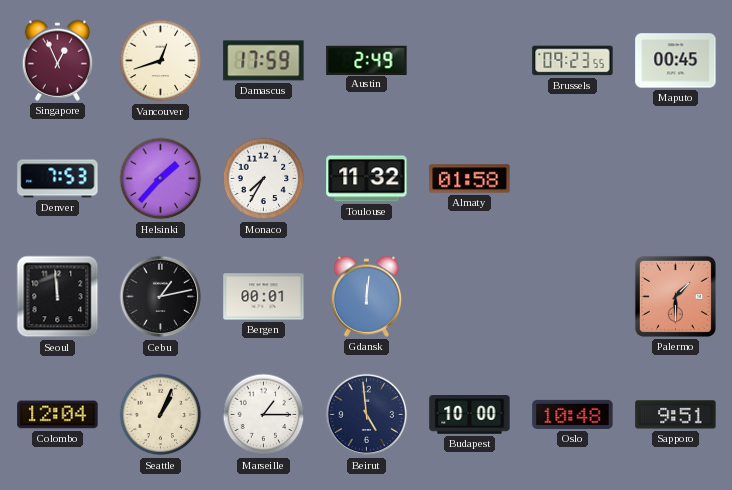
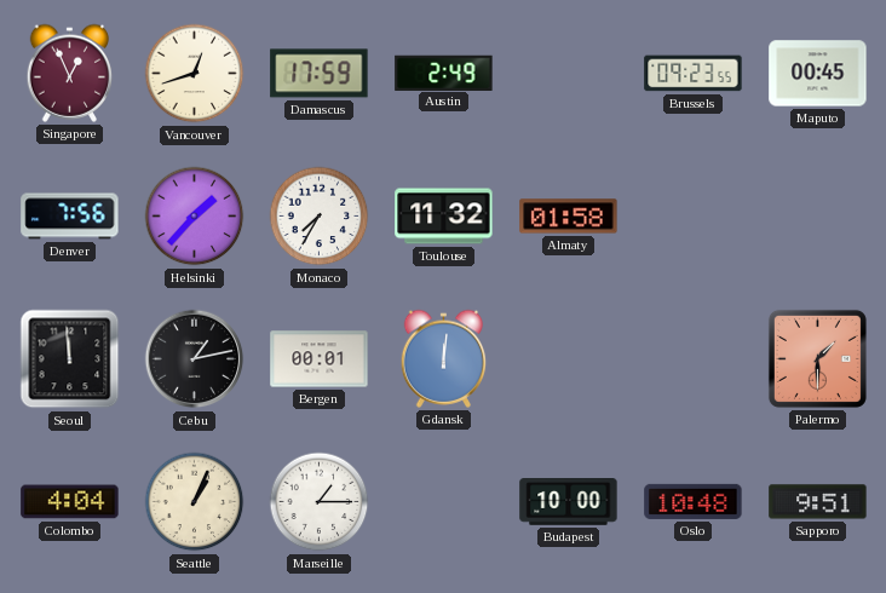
Denver: 7:53 -> 7:56 (70, 217)
Colombo: 12:04 -> 4:04 (70, 502)
Beirut: 4:59 -> none (367, 415)
